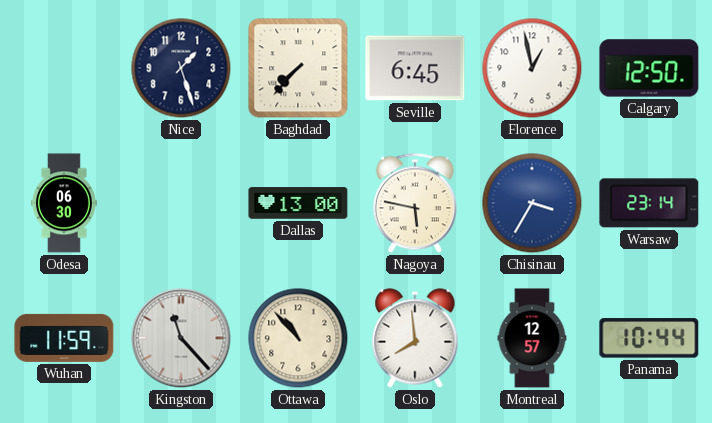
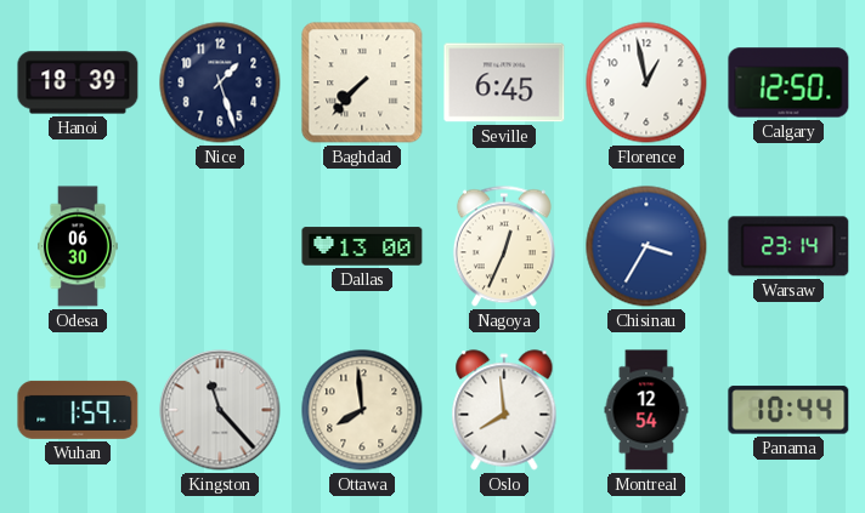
Hanoi: none -> 18:39 (78, 82)
Nagoya: 5:47 -> 12:34 (504, 246)
Wuhan: 11:59 -> 1:59 (78, 410)
Ottawa: 10:53 -> 7:59 (362, 410)
Montreal: 12:57 -> 12:54 (646, 410)
